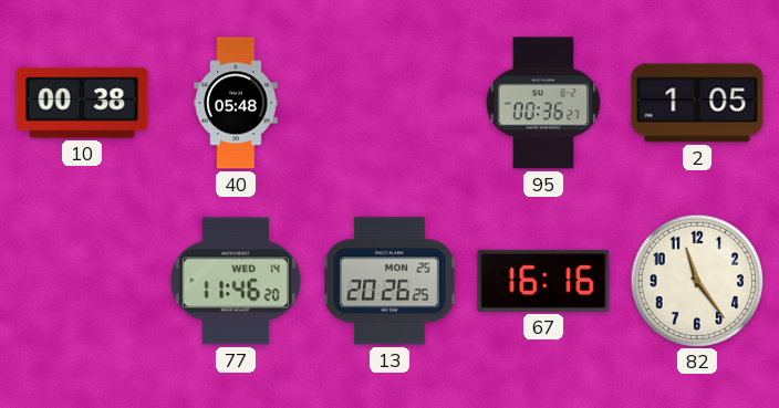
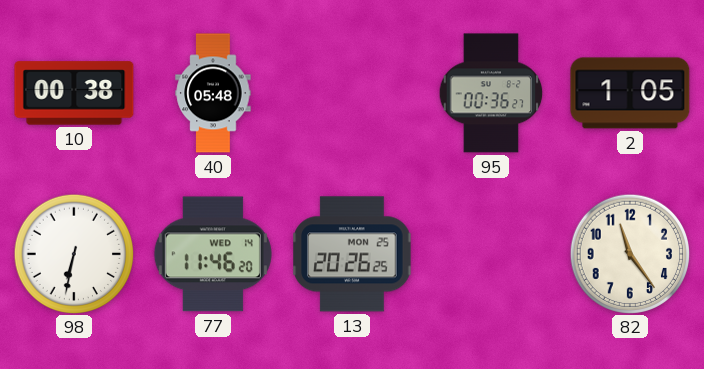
98: none -> 6:32 (73, 253)
67: 16:16 -> none (543, 281)
